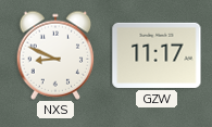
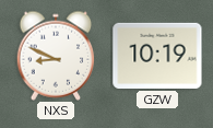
GZW: 11:17 -> 10:19 (157, 56)
